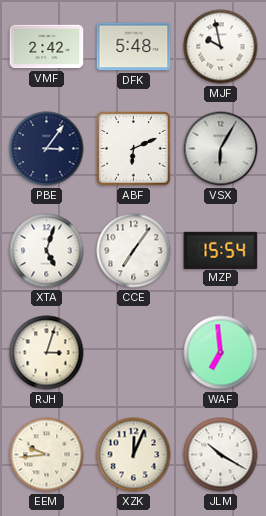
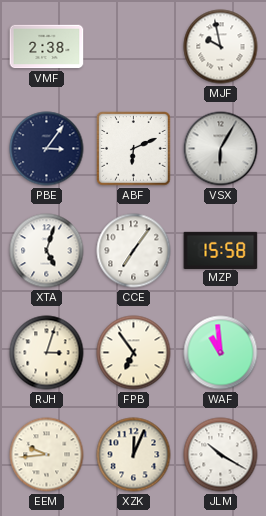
VMF: 2:42 -> 2:38 (47, 47)
DFK: 5:48 -> none (134, 47)
MZP: 15:54 -> 15:58 (221, 250)
FPB: none -> 6:54 (134, 353)
WAF: 6:59 -> 10:59 (221, 353)
